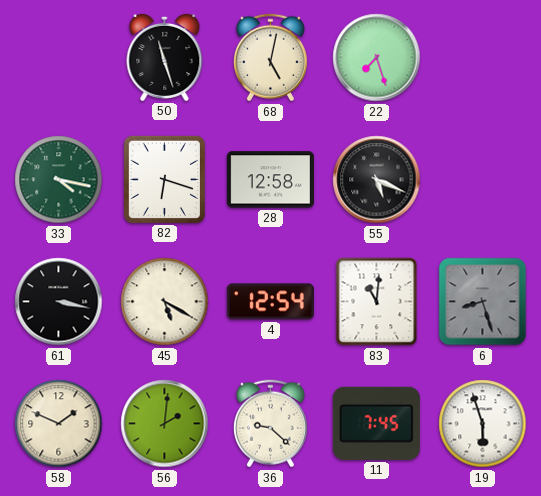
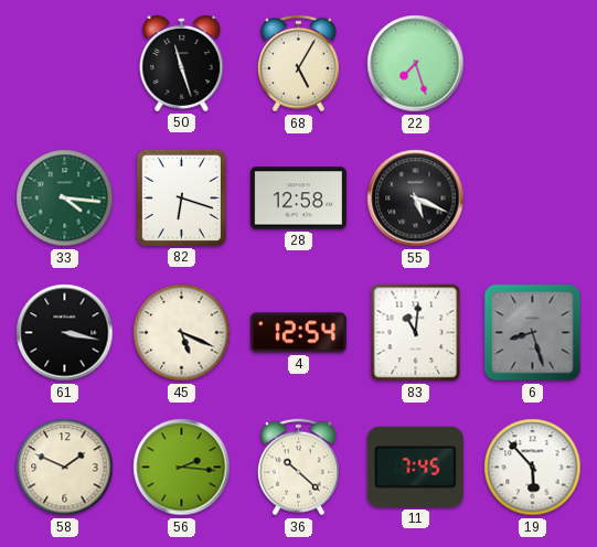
68: 5:02 -> 5:05 (298, 64)
33: 4:17 -> 4:16 (65, 199)
45: 5:20 -> 5:19 (182, 333)
56: 2:01 -> 2:16 (182, 468)
36: 9:22 -> 10:22 (298, 468)
19: 5:57 -> 5:53 (533, 468)
